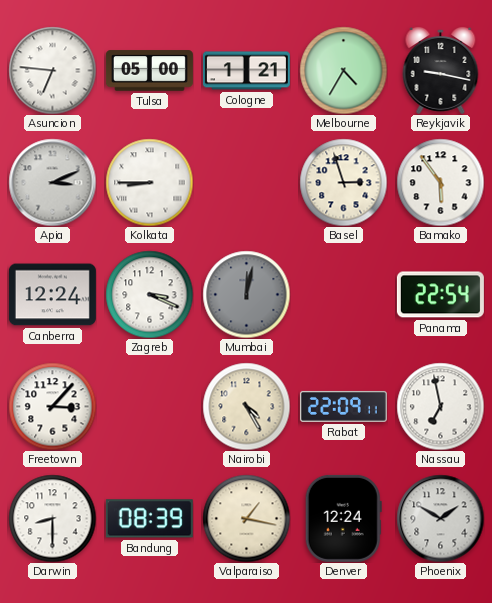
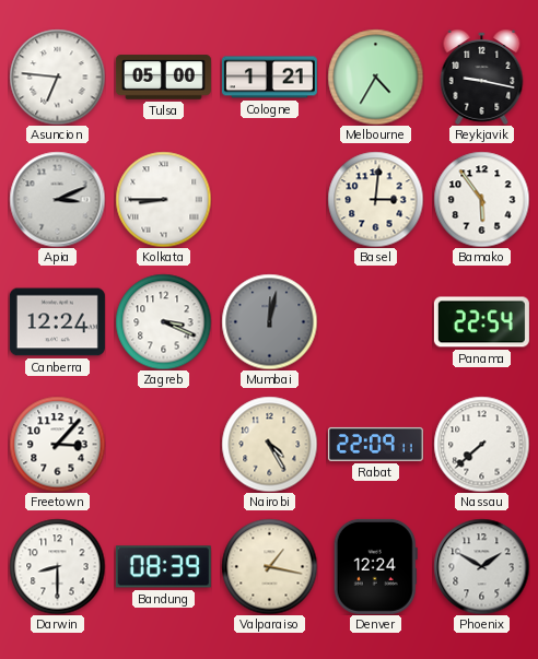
Basel: 2:57 -> 3:01 (375, 199)
Nassau: 6:58 -> 7:38 (481, 444)
